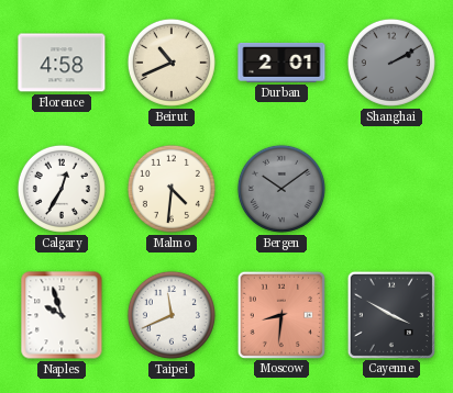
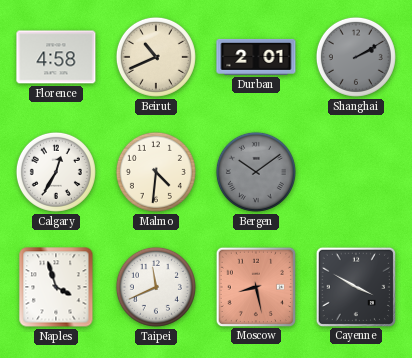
Naples: 9:57 -> 3:57 (56, 287)
Moscow: 8:31 -> 8:28 (255, 286)
